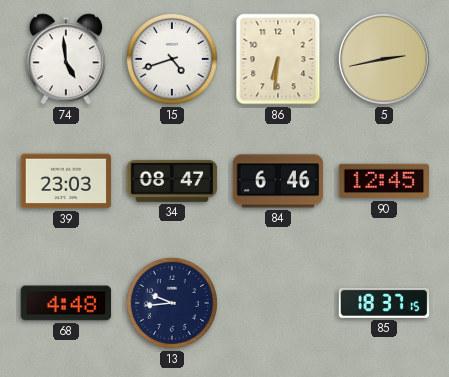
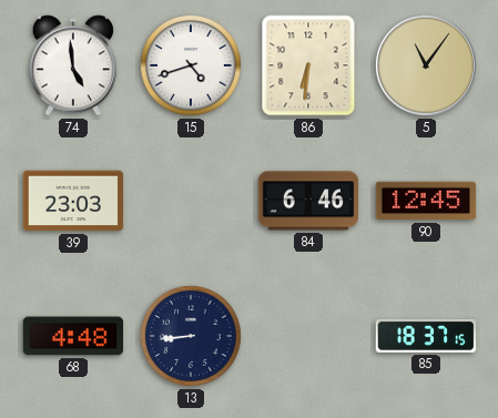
5: 2:43 -> 11:06 (426, 65)
34: 08:47 -> none (172, 181)
13: 9:44 -> 8:44 (191, 336)
